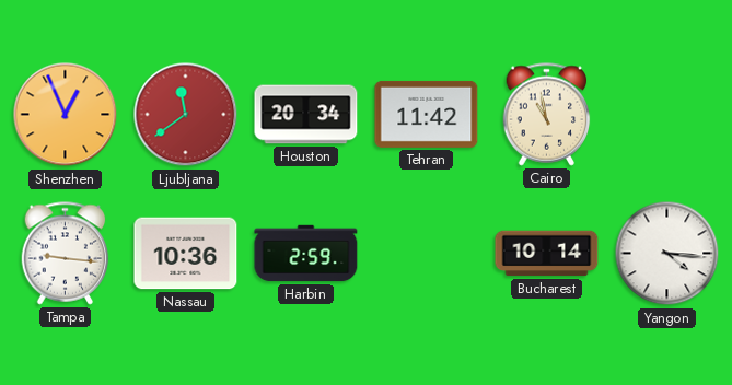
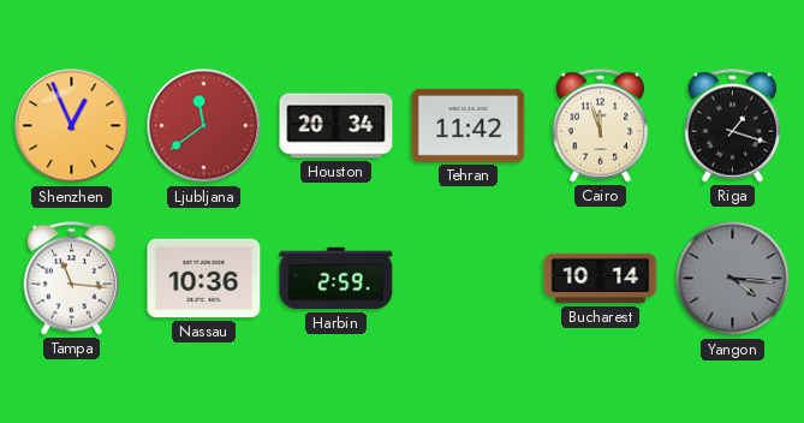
Cairo: 10:58 -> 11:57 (601, 126)
Riga: none -> 1:18 (733, 126)
Tampa: 9:16 -> 11:16 (72, 279)
Yangon dial: white -> grey (733, 279)
